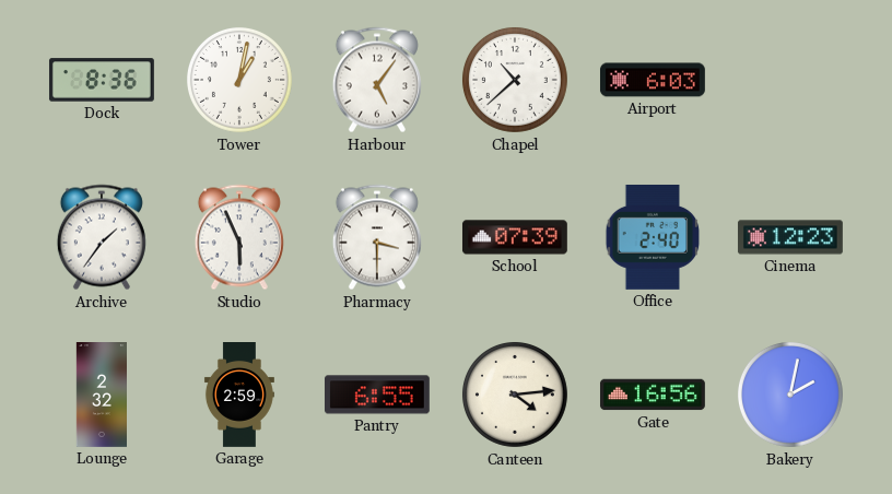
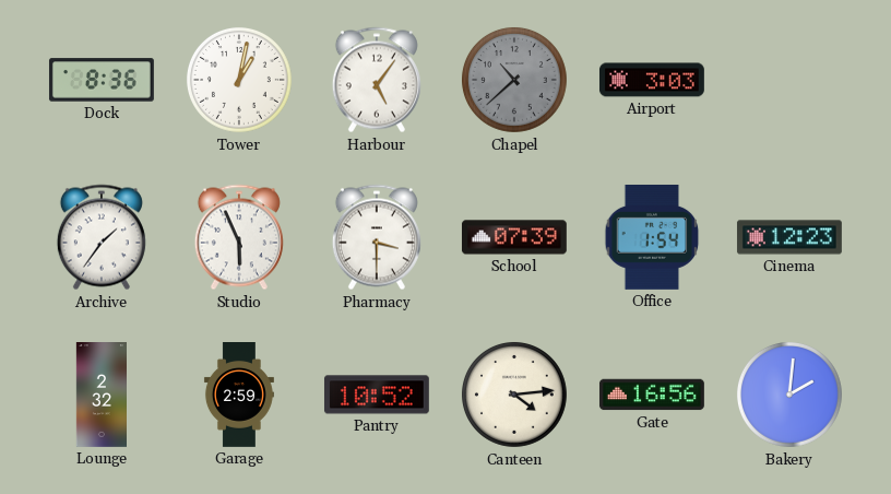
Chapel dial: white -> grey (515, 81)
Airport: 6:03 -> 3:03 (652, 80)
Office: 2:40 -> 1:54 (652, 237)
Pantry: 6:55 -> 10:52 (377, 395)
Bakery: 2:02 -> 2:01 (791, 396)
